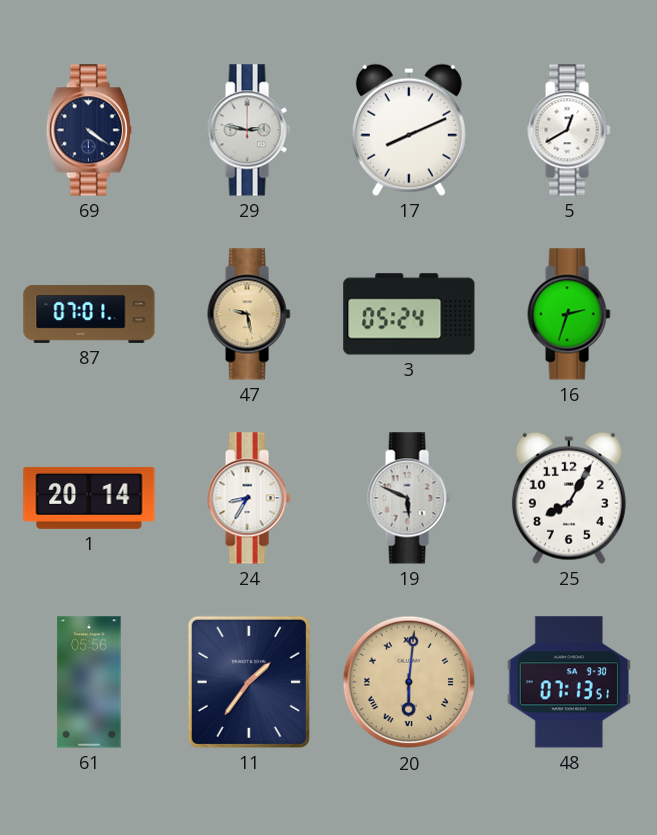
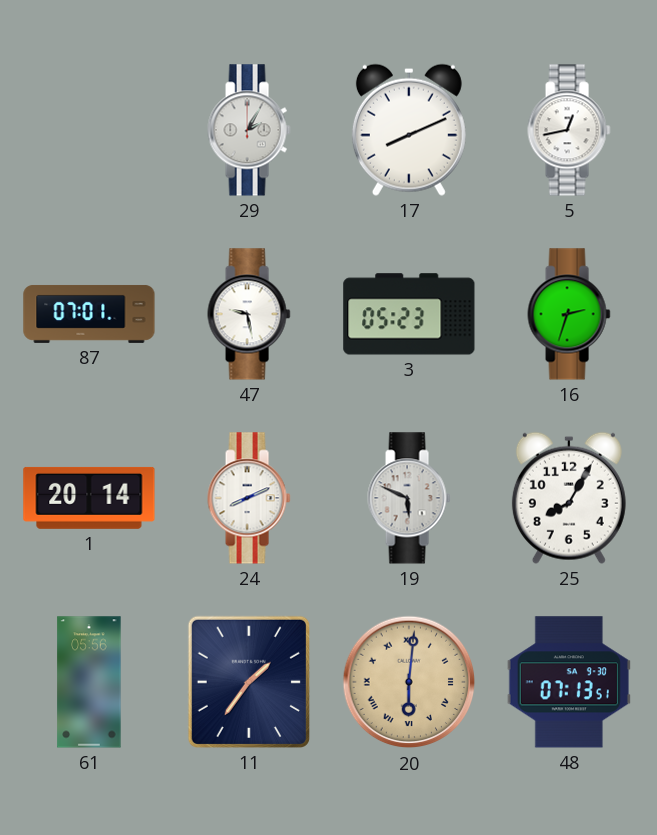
69: 4:21 -> none (89, 130)
29: 2:47 -> 2:05 (249, 130)
5: 12:40 -> 12:43 (569, 130)
47 dial: champagne -> white (249, 314)
3: 05:24 -> 05:23 (409, 314)
24: 8:35 -> 8:11 (249, 498)
